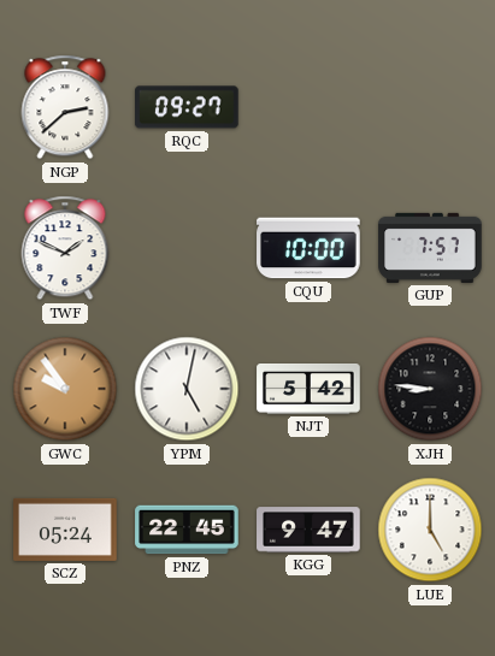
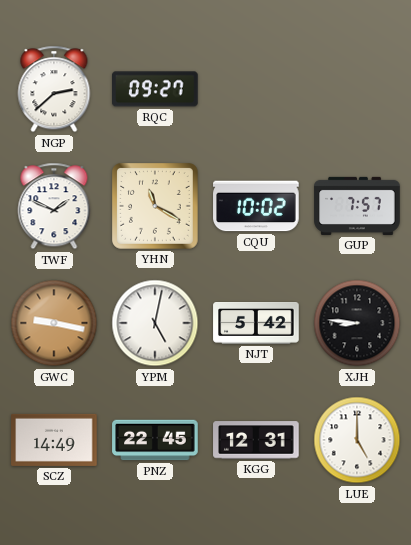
YHN: none -> 11:20 (156, 207)
CQU: 10:00 -> 10:02 (256, 206)
GWC: 9:54 -> 9:17 (54, 323)
SCZ: 05:24 -> 14:49 (54, 440)
KGG: 9:47 -> 12:31 (256, 440)
